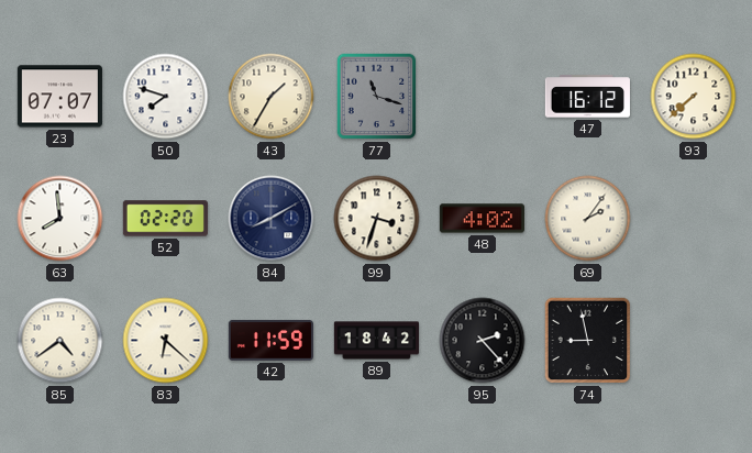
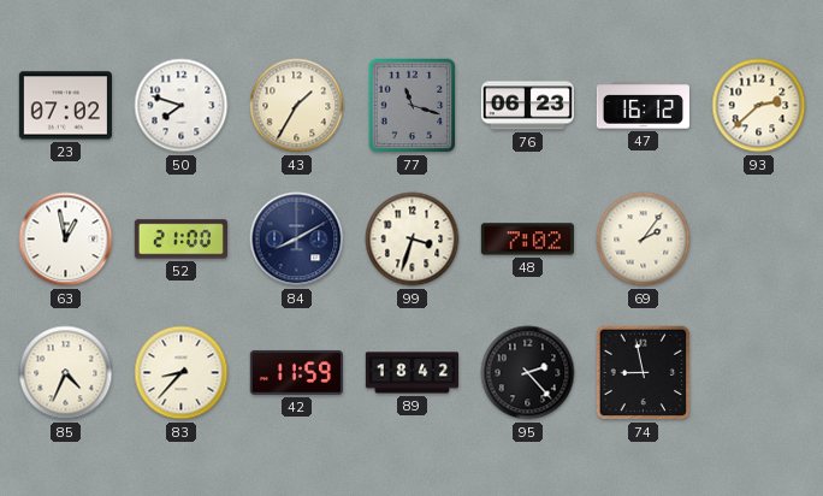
23: 07:07 -> 07:02 (65, 106)
76: none -> 06:23 (527, 106)
93: 7:38 -> 2:38 (759, 106)
63: 7:59 -> 12:58 (66, 240)
52: 02:20 -> 21:00 (180, 240)
48: 4:02 -> 7:02 (527, 240)
85: 4:39 -> 4:34 (66, 373)
83: 6:22 -> 8:37 (182, 373)
